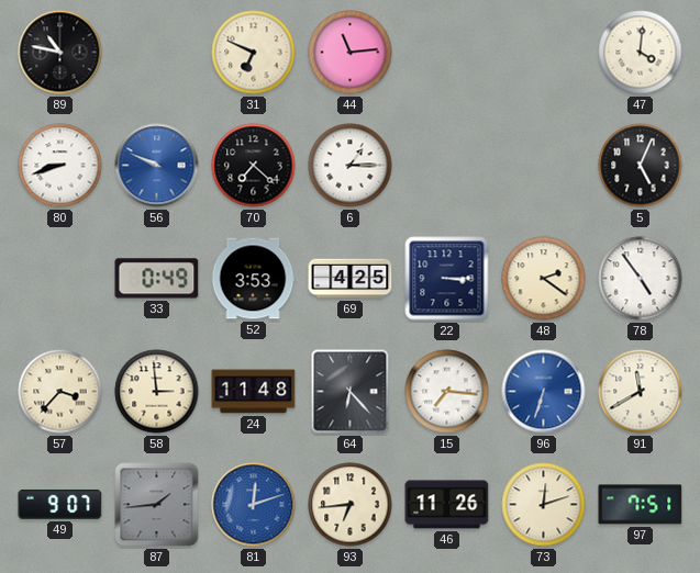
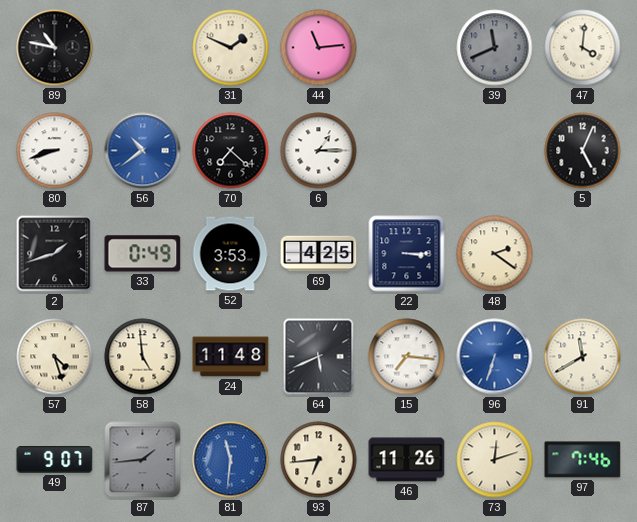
31: 6:49 -> 1:49 (231, 48)
39: none -> 11:41 (495, 48)
56: 9:49 -> 10:39 (143, 151)
2: none -> 1:42 (55, 254)
78: 4:54 -> none (641, 279)
57: 3:37 -> 4:27 (55, 357)
58: 2:59 -> 4:59 (143, 357)
64: 6:23 -> 5:41 (319, 357)
81: 12:12 -> 11:31 (231, 460)
97: 7:51 -> 7:46 (583, 460)
